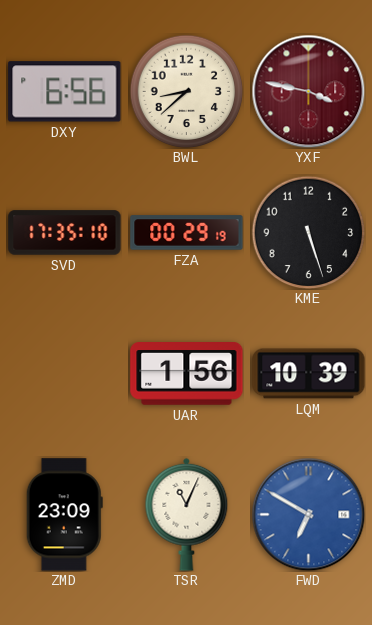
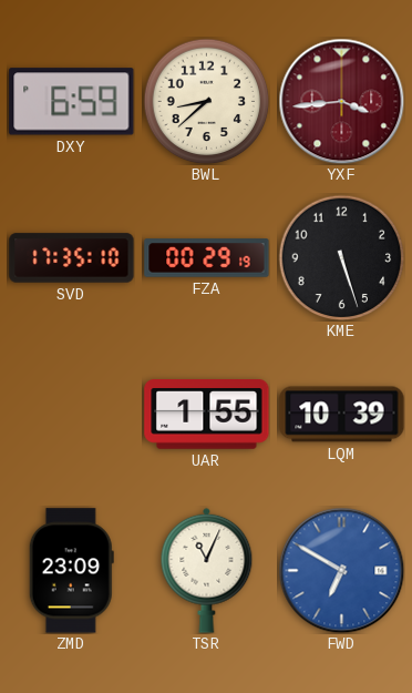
DXY: 6:56 -> 6:59 (72, 102)
YXF: 3:47 -> 3:44 (341, 101)
UAR: 1:56 -> 1:55 (207, 415)
